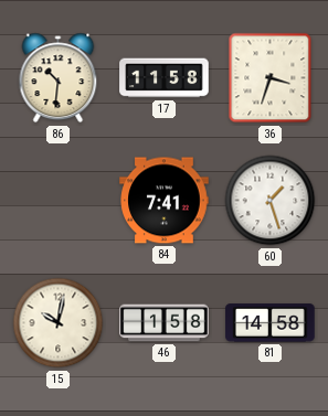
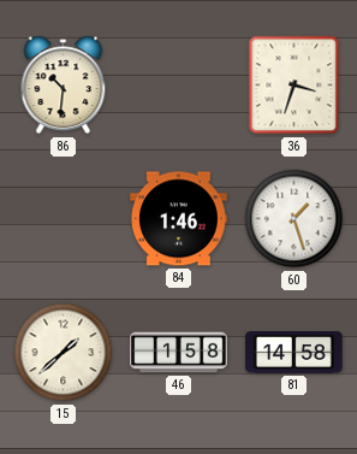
17: 11:58 -> none (165, 78)
84: 7:41 -> 1:46 (179, 219)
15: 10:02 -> 1:38 (64, 353)
